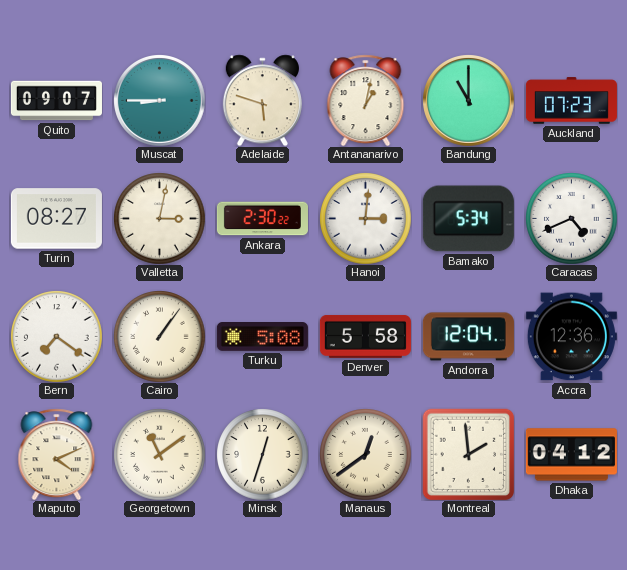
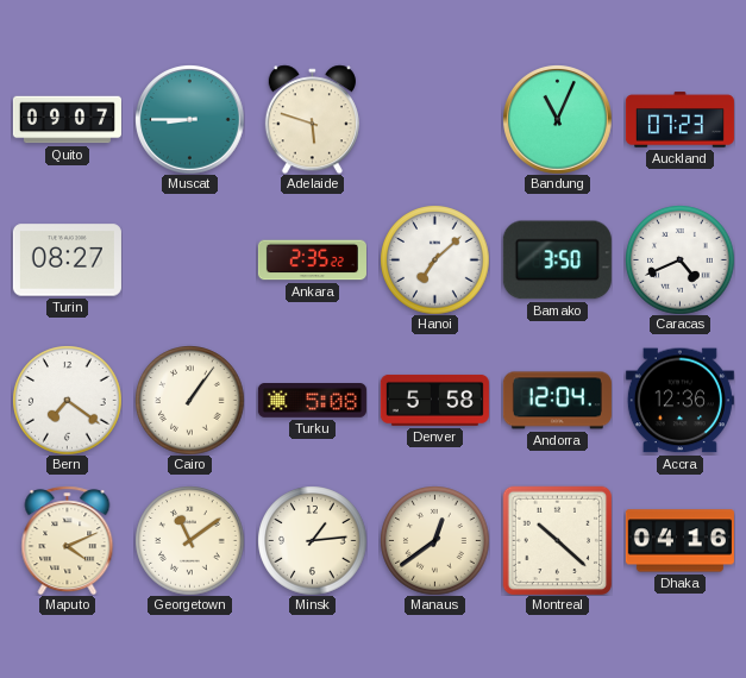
Antananarivo: 1:02 -> none (366, 100)
Bandung: 11:00 -> 11:04 (558, 120)
Valletta: 3:02 -> none (159, 218)
Ankara: 2:30 -> 2:35 (312, 260)
Hanoi: 3:01 -> 7:08 (434, 259)
Bamako: 5:34 -> 3:50 (557, 260)
Minsk: 12:33 -> 1:14 (312, 540)
Montreal: 1:59 -> 10:22 (557, 540)
Dhaka: 04:12 -> 04:16 (679, 541)
